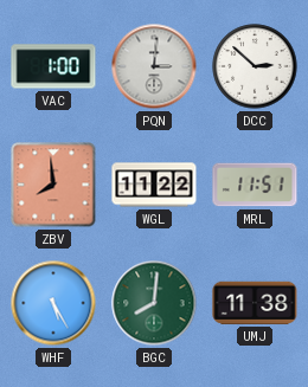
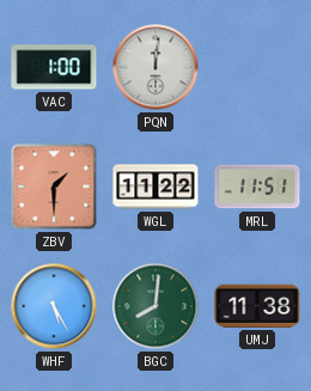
PQN: 3:01 -> 12:01 (155, 67)
DCC: 2:52 -> none (255, 66)
ZBV: 7:59 -> 1:30 (54, 187)
